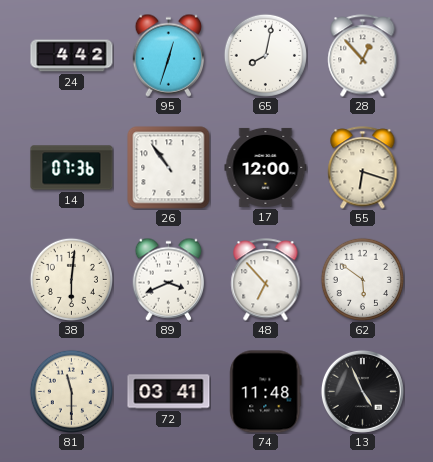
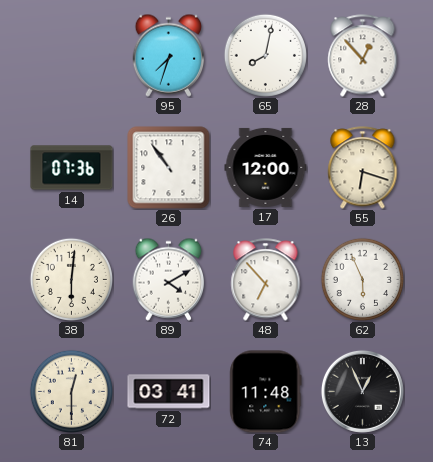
24: 4:42 -> none (72, 56)
95: 12:33 -> 7:33 (169, 55)
89: 3:41 -> 4:10 (169, 279)
62: 5:51 -> 5:56 (362, 279)
81: 11:30 -> 12:30 (71, 391)
13: 4:56 -> 12:56 (362, 391)
